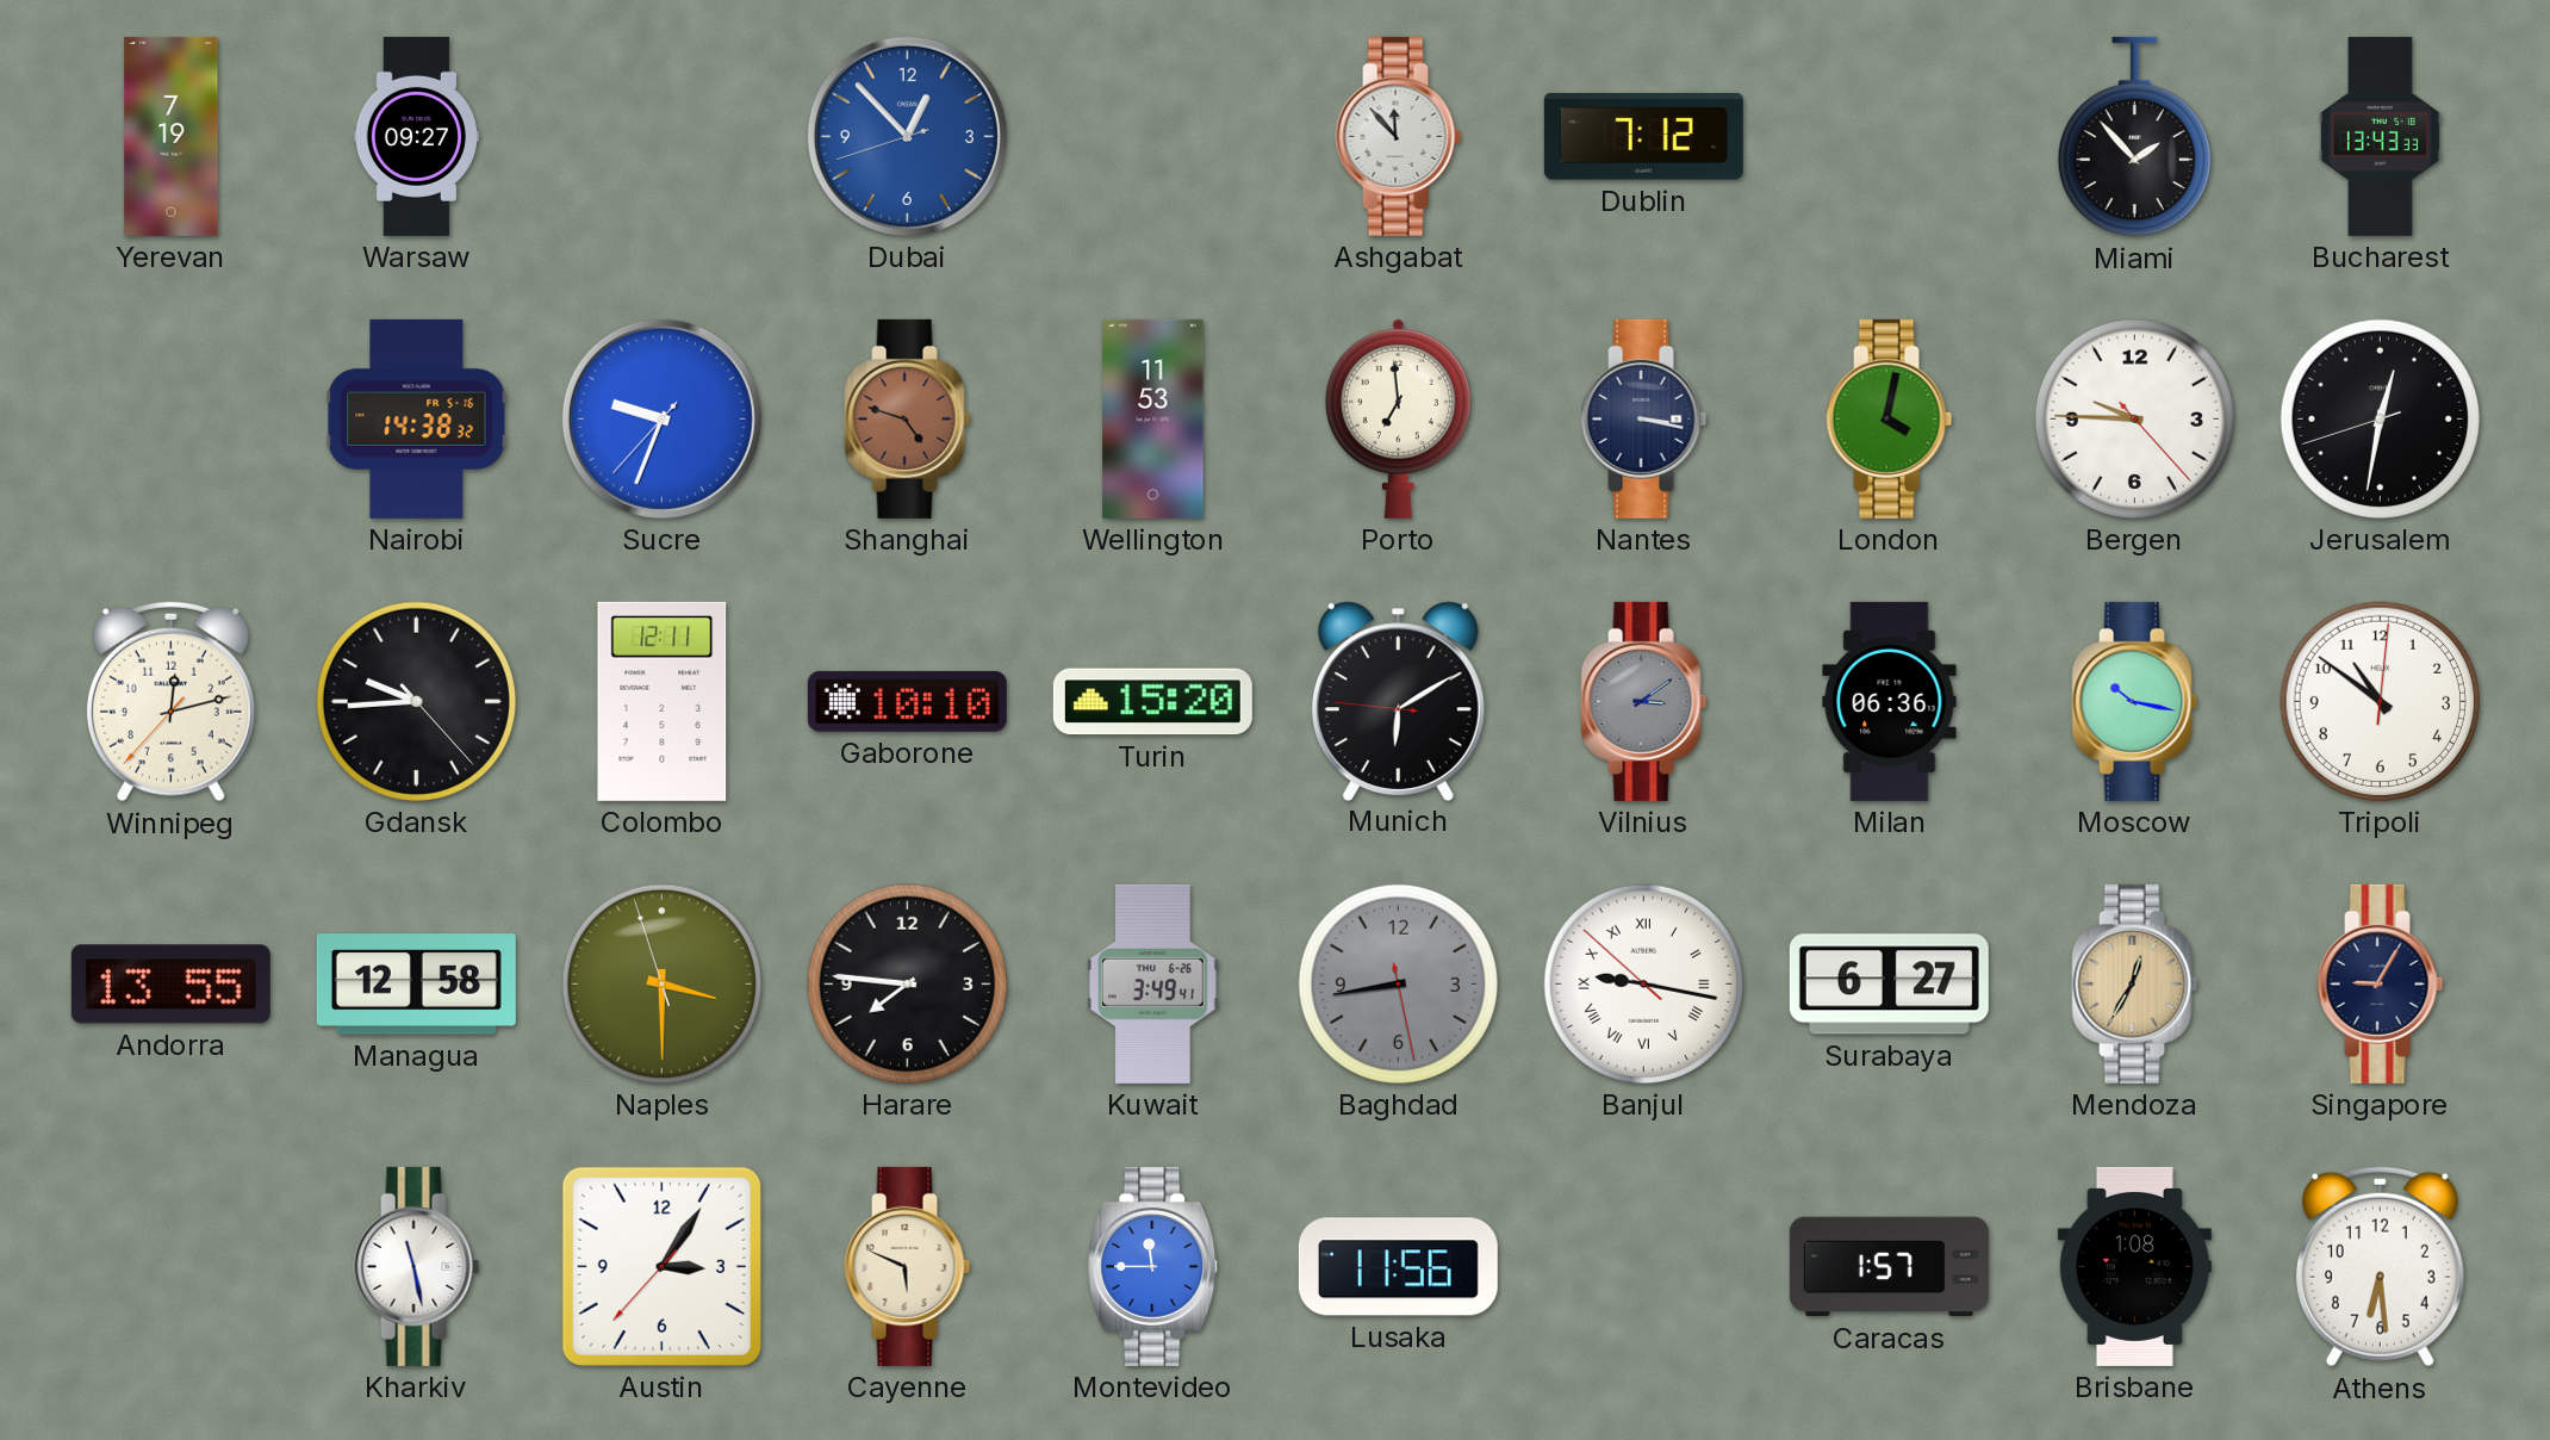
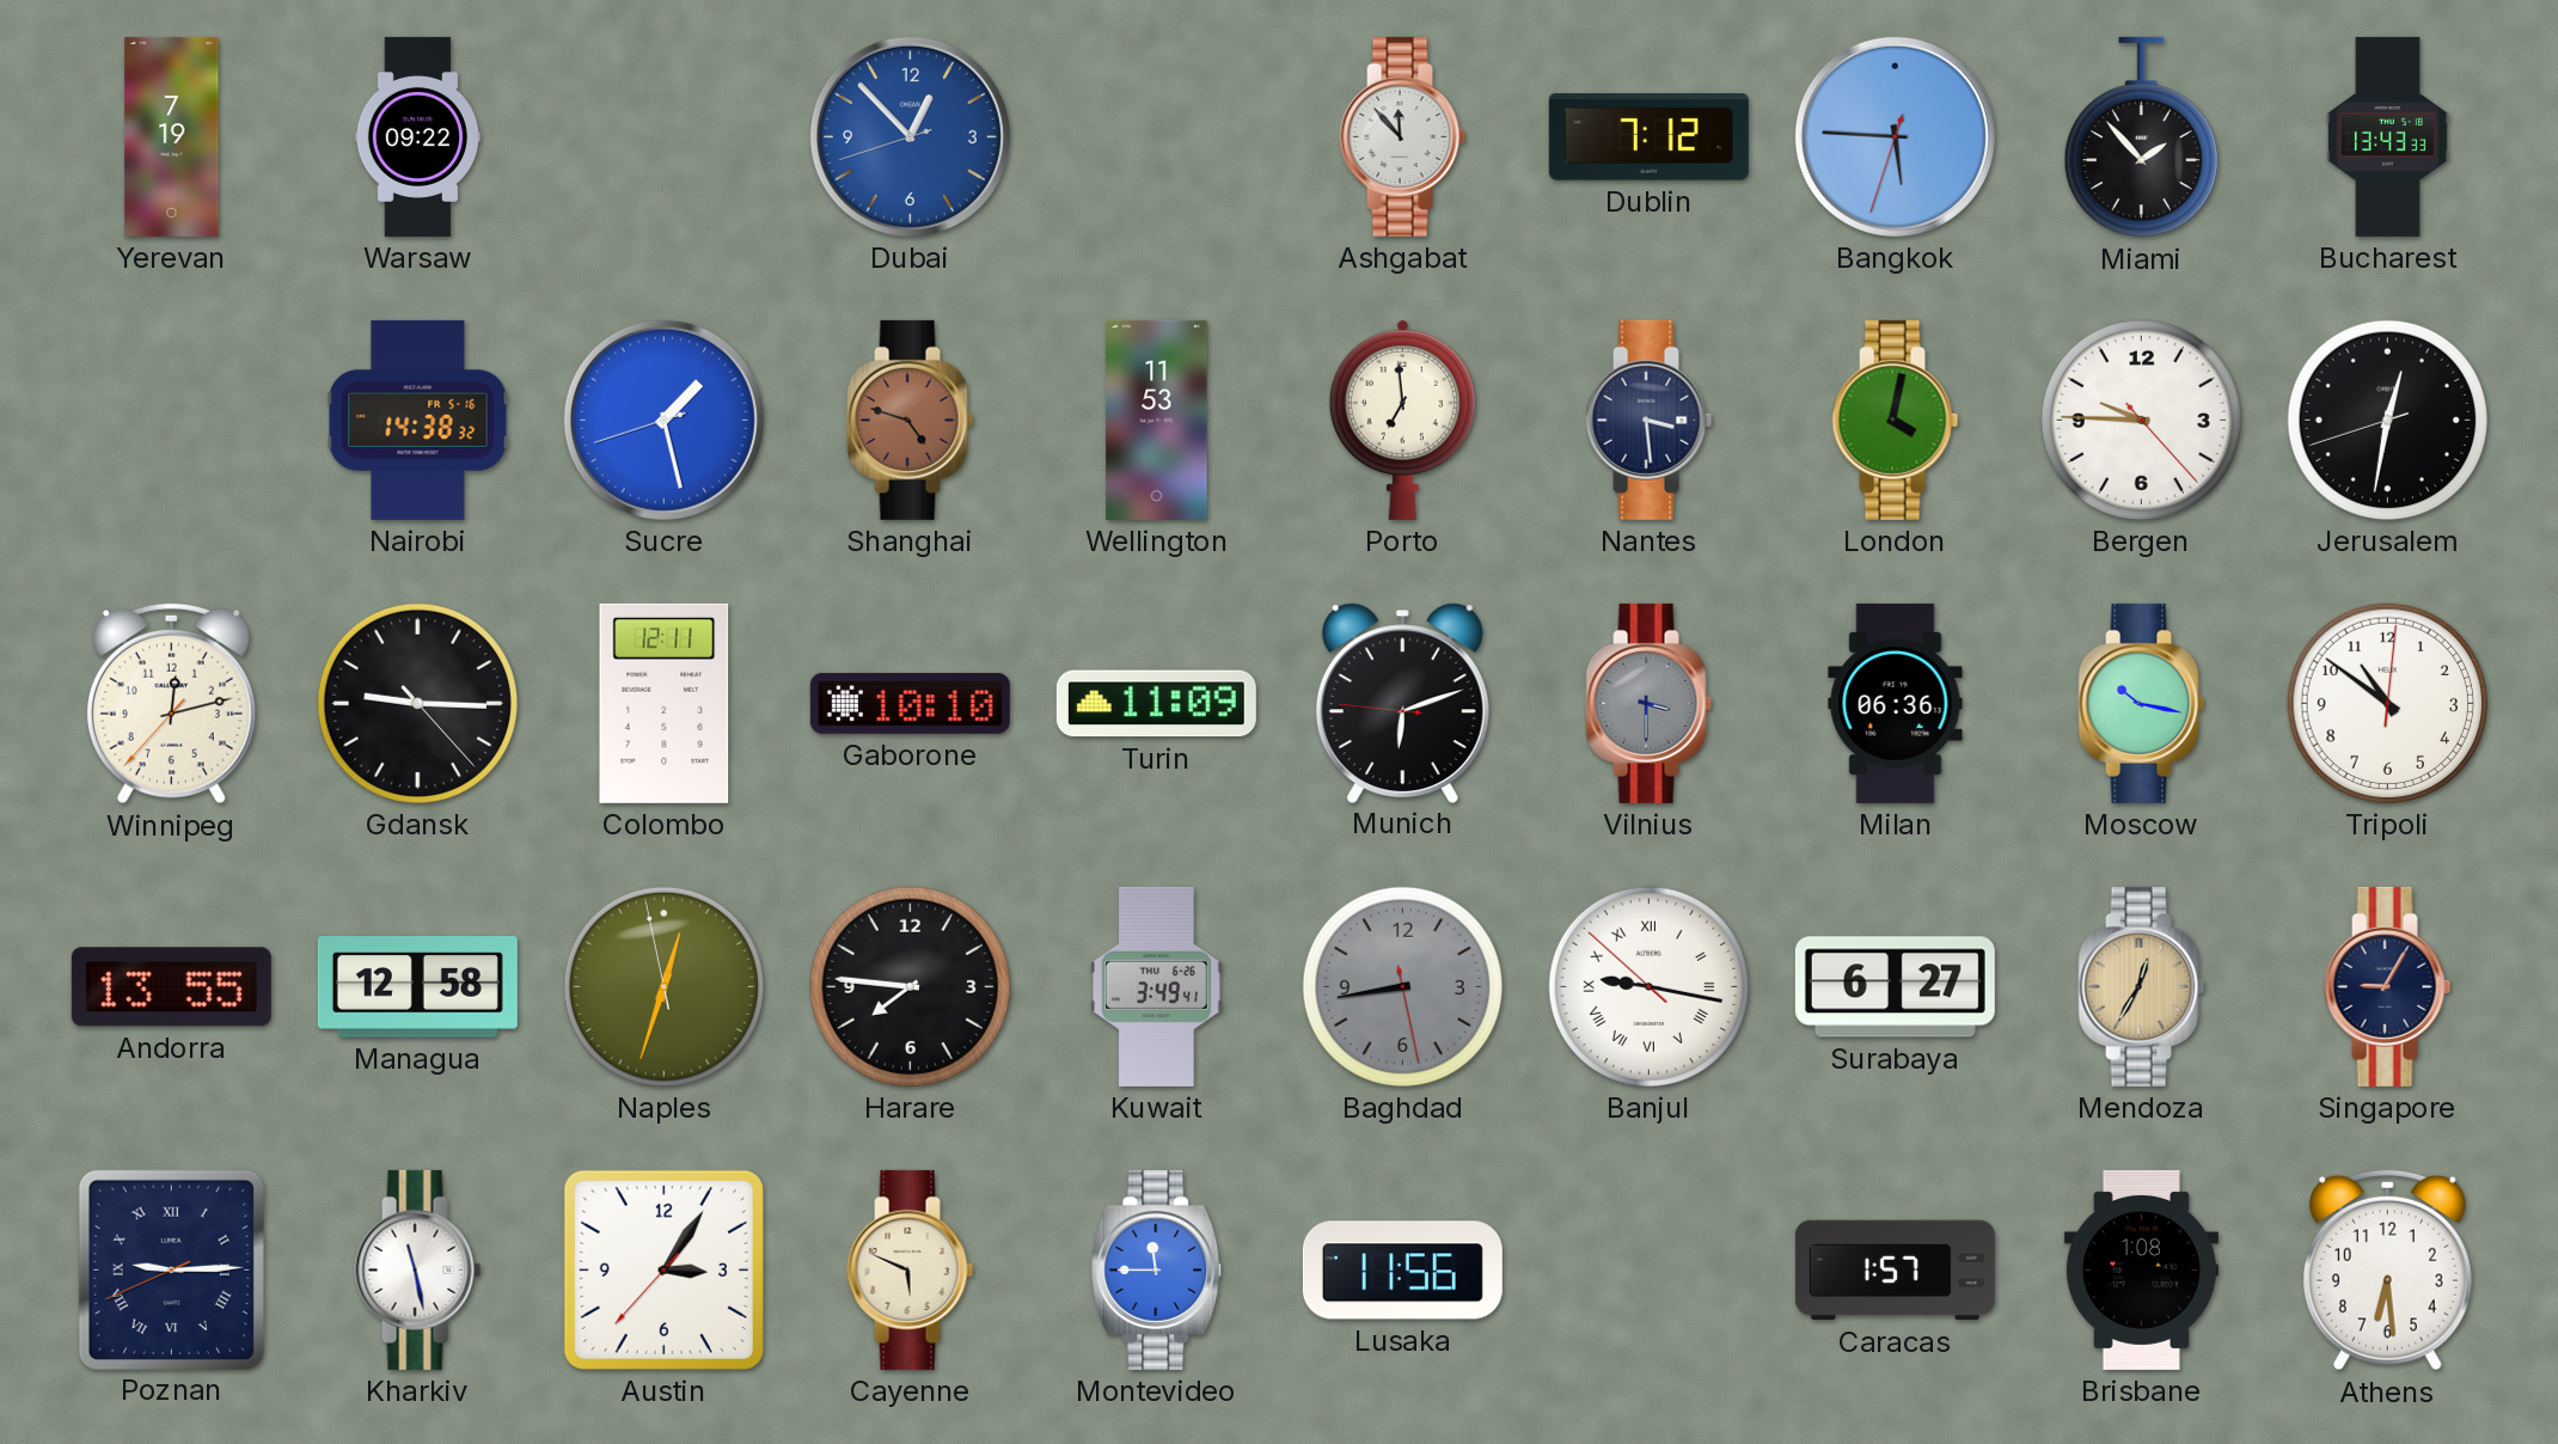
Warsaw: 09:27 -> 09:22 (417, 136)
Bangkok: none -> 5:45 (1895, 136)
Sucre: 9:33 -> 1:27 (663, 420)
Nantes: 3:17 -> 3:29 (1650, 420)
Gdansk: 9:44 -> 9:15 (417, 703)
Turin: 15:20 -> 11:09 (1156, 704)
Munich: 6:09 -> 6:11 (1402, 703)
Vilnius: 3:09 -> 3:30 (1650, 703)
Naples: 3:29 -> 12:32 (663, 986)
Poznan: none -> 9:14 (171, 1269)
